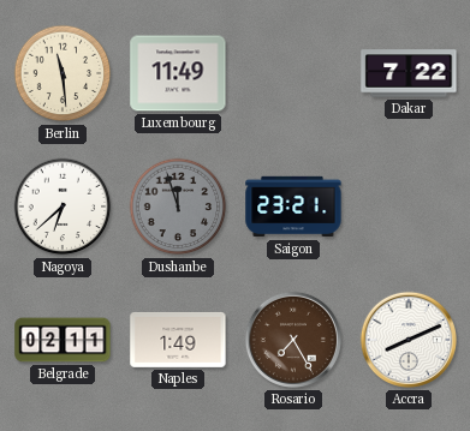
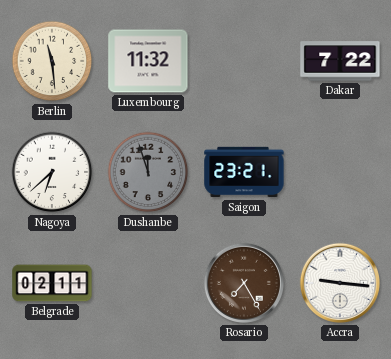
Luxembourg: 11:49 -> 11:32 (148, 61)
Naples: 1:49 -> none (178, 340)
Accra: 8:11 -> 9:16 (340, 283)
